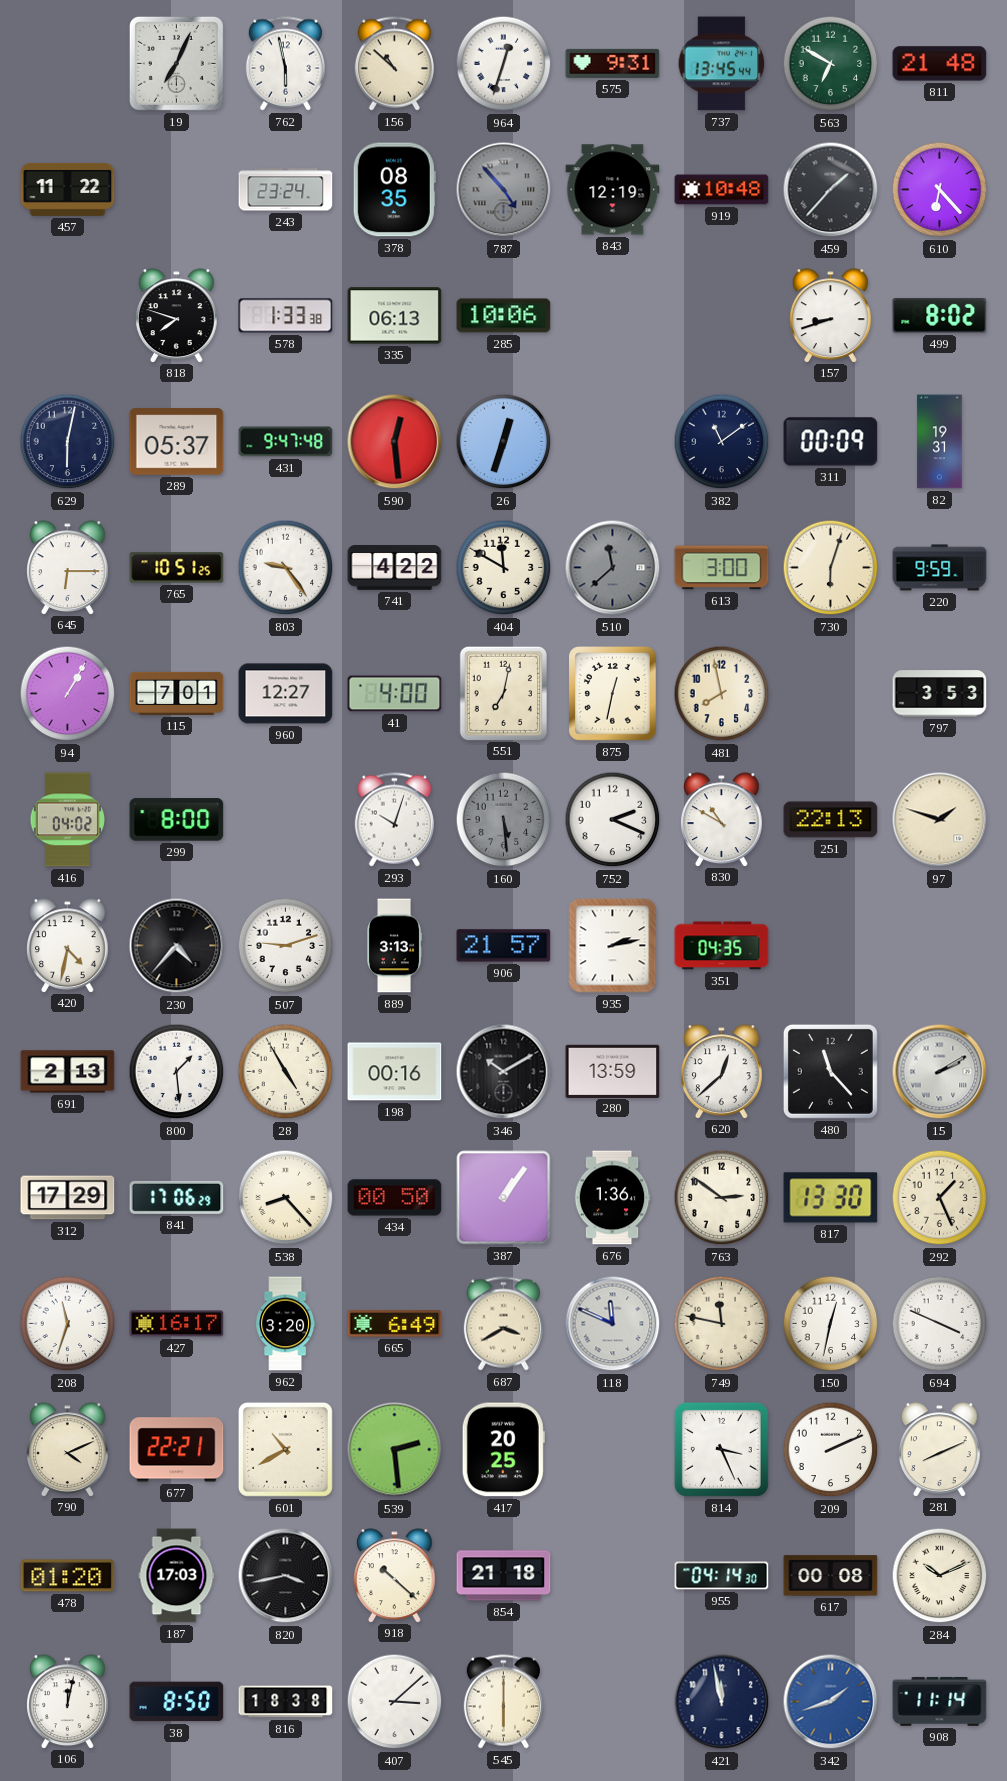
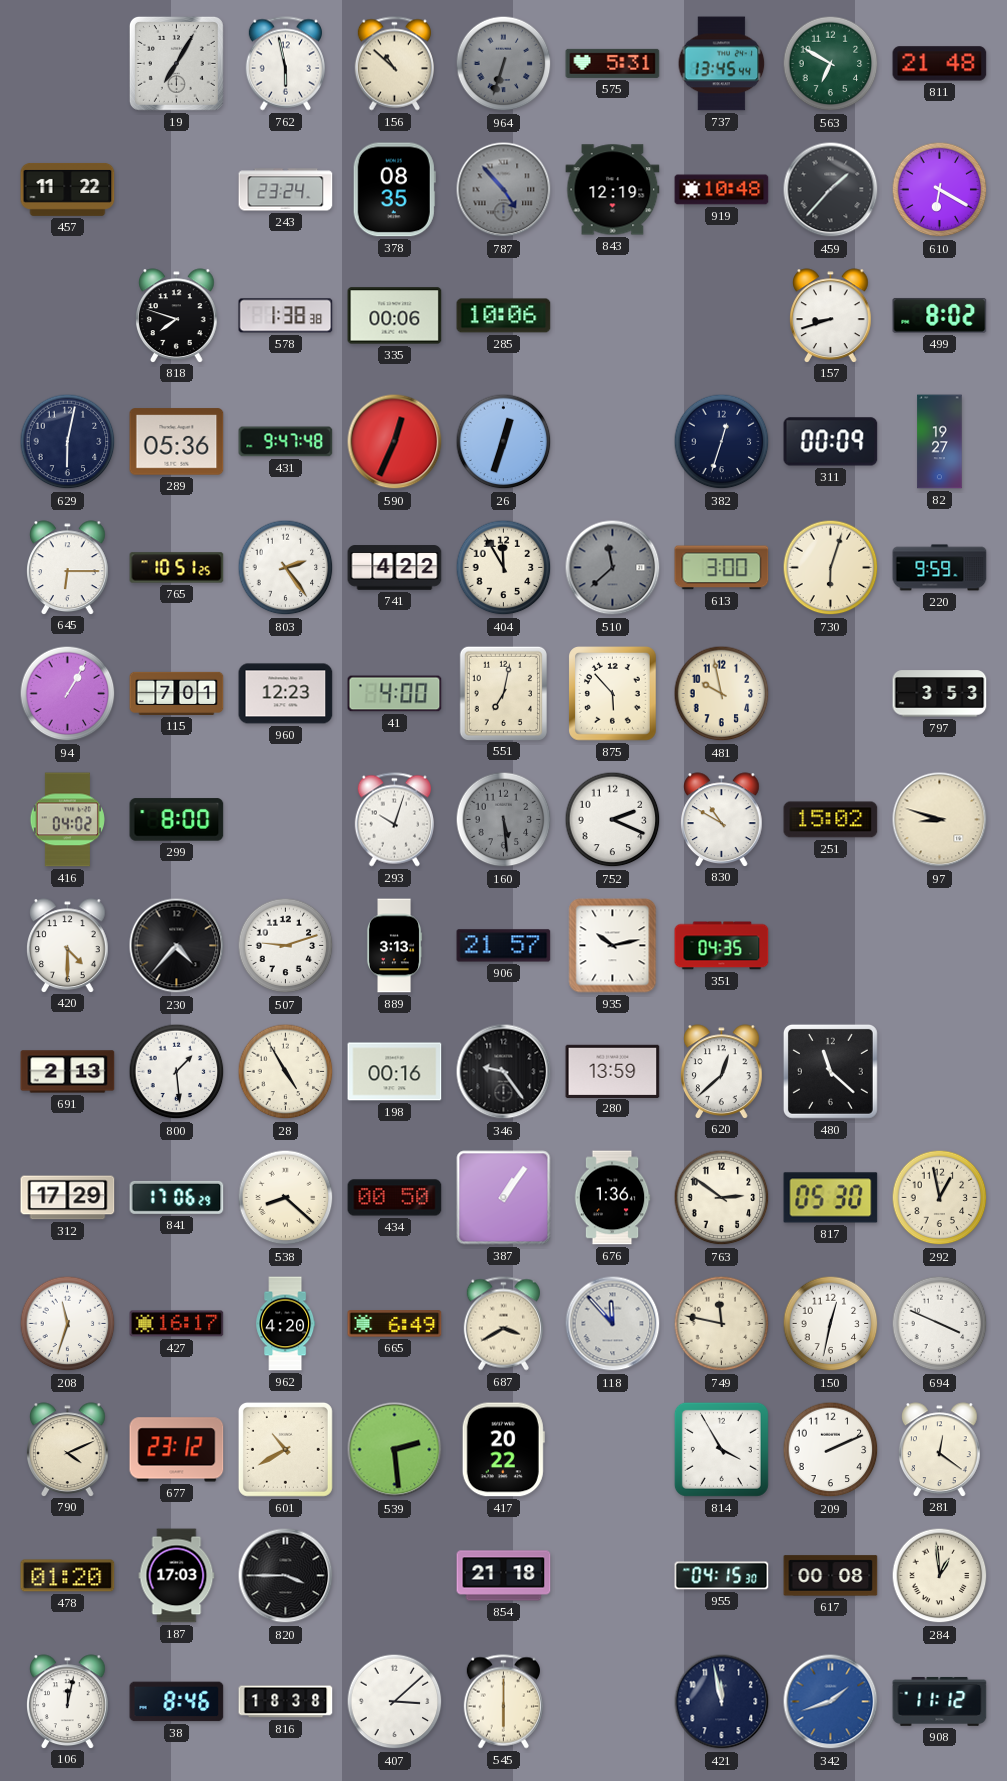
19: 7:04 -> 7:05 (176, 63)
964: 12:33 -> 6:33 (504, 64)
964 dial: white -> grey (504, 64)
575: 9:31 -> 5:31 (613, 63)
610: 6:23 -> 6:20 (940, 190)
578: 1:33 -> 1:38 (286, 316)
335: 06:13 -> 00:06 (395, 316)
289: 05:37 -> 05:36 (177, 442)
590: 12:29 -> 12:34 (395, 442)
382: 11:09 -> 12:33 (722, 442)
82: 19:31 -> 19:27 (940, 442)
803: 9:24 -> 2:24 (286, 568)
404: 11:50 -> 11:55 (504, 568)
960: 12:27 -> 12:23 (286, 694)
875: 12:32 -> 5:53 (613, 694)
481: 7:58 -> 9:58 (722, 694)
251: 22:13 -> 15:02 (831, 820)
97: 1:48 -> 8:48 (940, 820)
420: 4:32 -> 4:30 (68, 945)
935: 2:13 -> 10:13 (613, 946)
346: 10:10 -> 9:24 (504, 1072)
480: 11:23 -> 11:22 (830, 1071)
15: 2:10 -> none (940, 1072)
538: 8:23 -> 8:22 (286, 1198)
817: 13:30 -> 05:30 (831, 1198)
292: 1:26 -> 12:58 (940, 1198)
962: 3:20 -> 4:20 (286, 1324)
118: 11:49 -> 11:53 (613, 1324)
677: 22:21 -> 23:12 (177, 1450)
417: 20:25 -> 20:22 (503, 1450)
814: 3:26 -> 3:55 (721, 1449)
281: 8:11 -> 12:21 (940, 1449)
820: 3:43 -> 3:45 (286, 1576)
918: 10:22 -> none (395, 1575)
955: 04:14 -> 04:15 (722, 1576)
284: 10:11 -> 12:59 (940, 1576)
38: 8:50 -> 8:46 (177, 1702)
908: 11:14 -> 11:12 (940, 1701)
